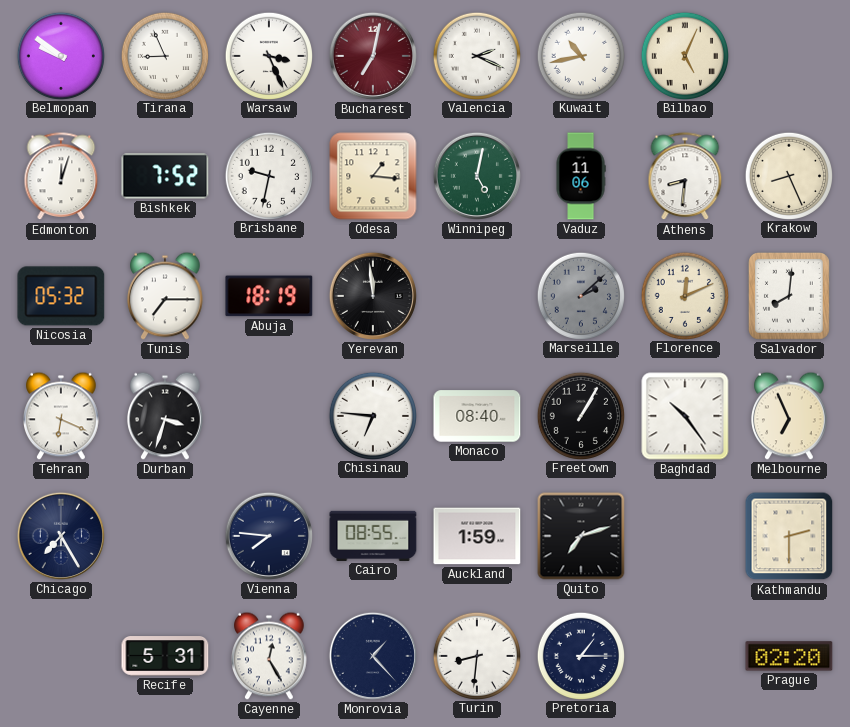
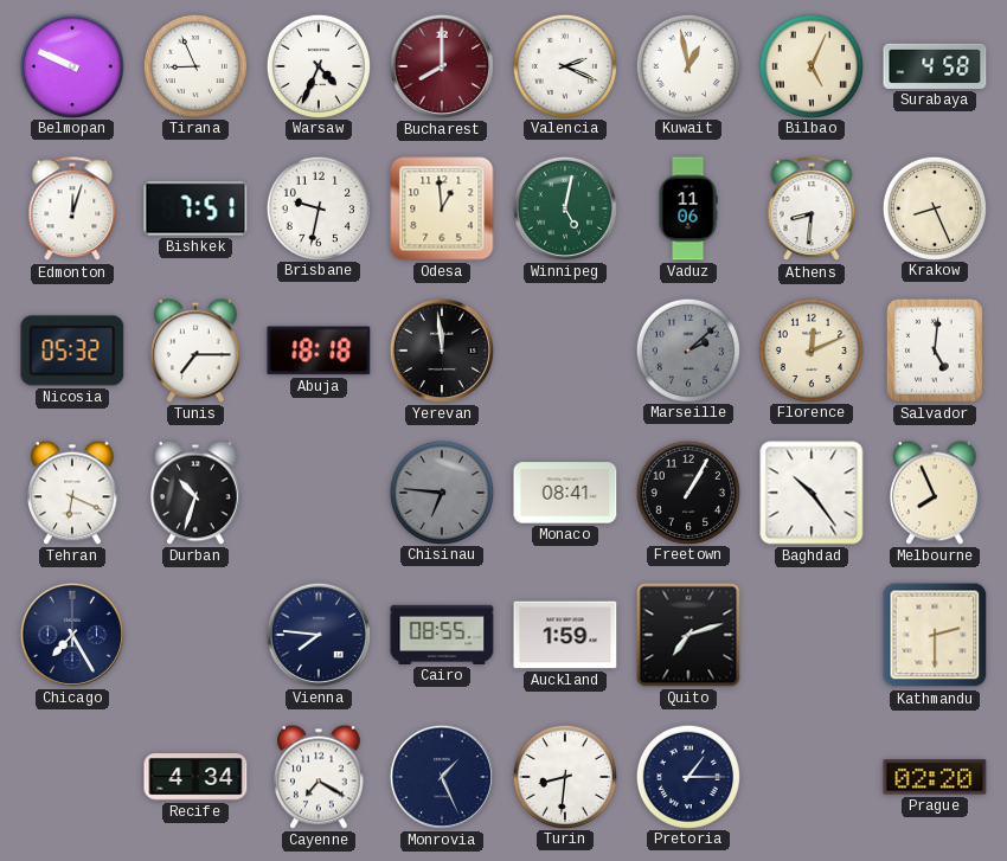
Belmopan: 9:51 -> 9:49 (71, 65)
Warsaw: 3:26 -> 4:34 (318, 65)
Bucharest: 7:02 -> 8:00 (442, 66)
Kuwait: 10:43 -> 12:58 (687, 65)
Surabaya: none -> 4:58 (935, 66)
Bishkek: 7:52 -> 7:51 (195, 208)
Odesa: 1:16 -> 12:59 (442, 208)
Abuja: 18:19 -> 18:18 (319, 351)
Salvador: 8:01 -> 5:01 (935, 352)
Durban: 3:33 -> 10:33 (197, 493)
Chisinau dial: white -> grey (441, 491)
Monaco: 08:40 -> 08:41 (565, 493)
Melbourne: 6:56 -> 7:56 (936, 493)
Recife: 5:31 -> 4:34 (195, 777)
Cayenne: 12:25 -> 7:20 (320, 777)
Monrovia: 1:23 -> 1:26 (442, 777)
